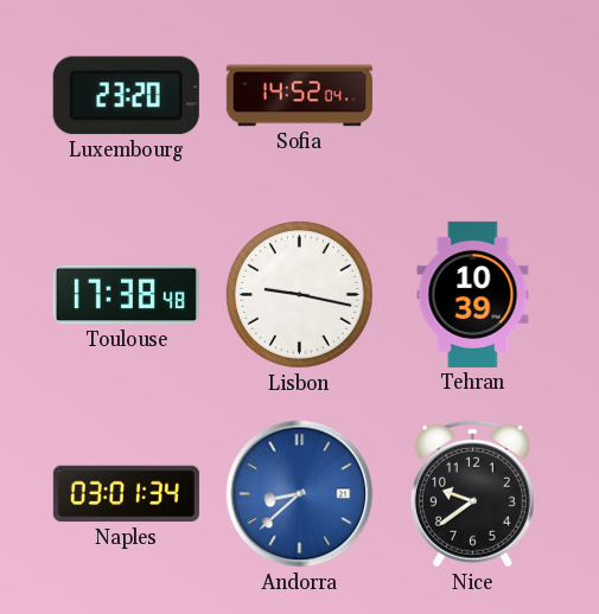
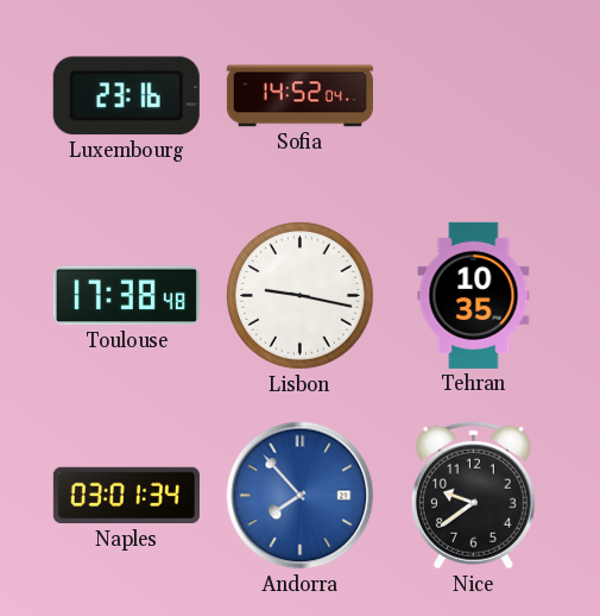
Luxembourg: 23:20 -> 23:16 (126, 96)
Tehran: 10:39 -> 10:35 (474, 295)
Andorra: 8:38 -> 7:53 (301, 496)
